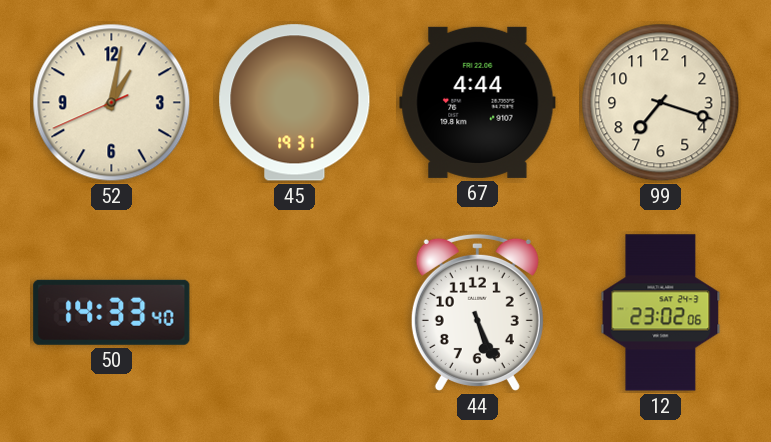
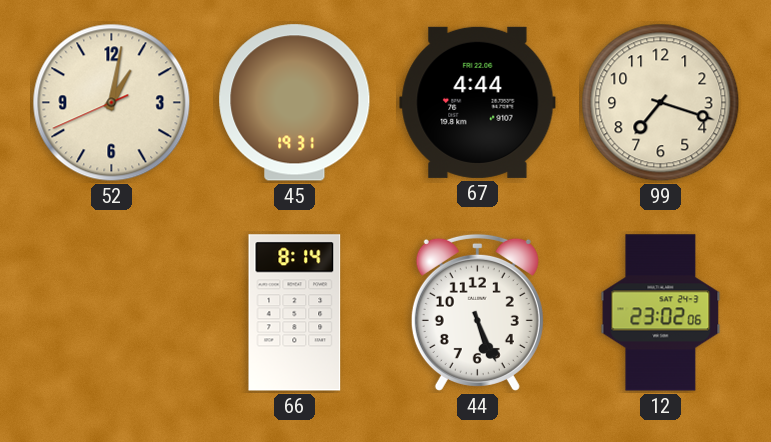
50: 14:33 -> none (112, 312)
66: none -> 8:14 (295, 313)
